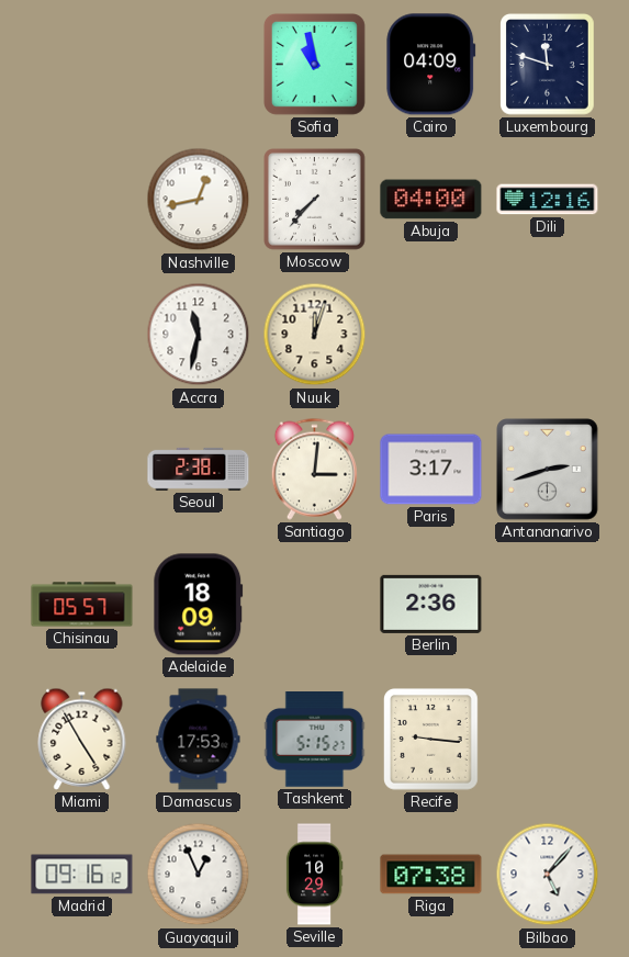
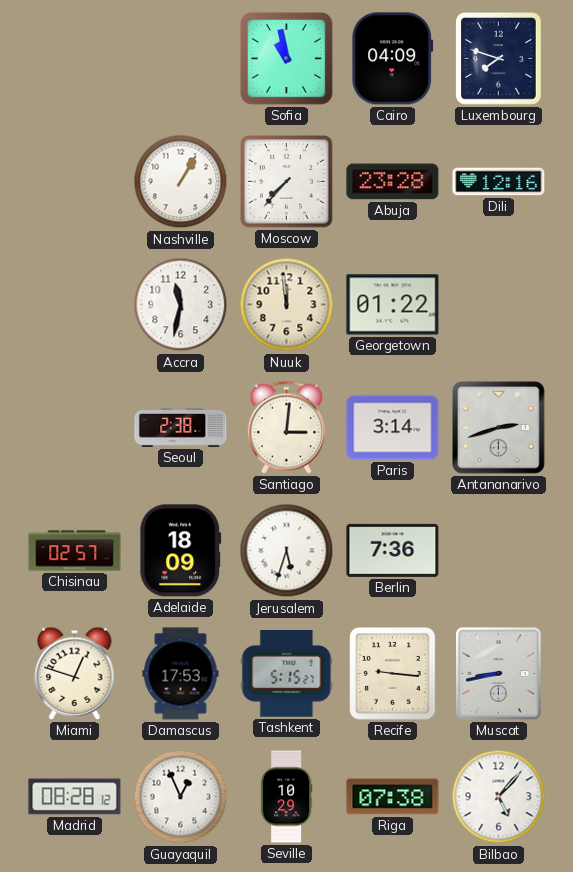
Luxembourg: 11:48 -> 7:48 (499, 59)
Nashville: 12:43 -> 1:05 (181, 182)
Abuja: 04:00 -> 23:28 (393, 182)
Nuuk: 12:03 -> 11:59 (287, 305)
Georgetown: none -> 01:22 (393, 305)
Paris: 3:17 -> 3:14 (393, 428)
Chisinau: 05:57 -> 02:57 (75, 551)
Jerusalem: none -> 5:33 (287, 551)
Berlin: 2:36 -> 7:36 (393, 550)
Miami: 4:55 -> 12:48 (75, 673)
Muscat: none -> 8:43 (499, 674)
Madrid: 09:16 -> 08:28 (75, 797)
